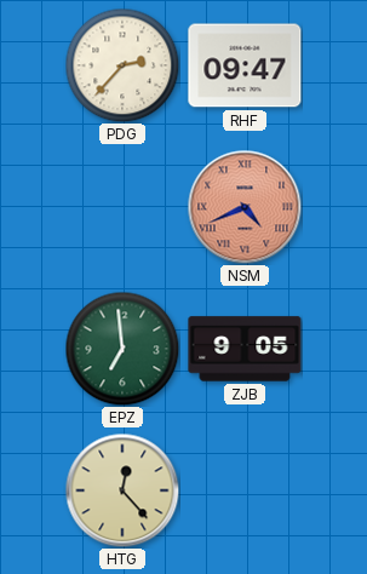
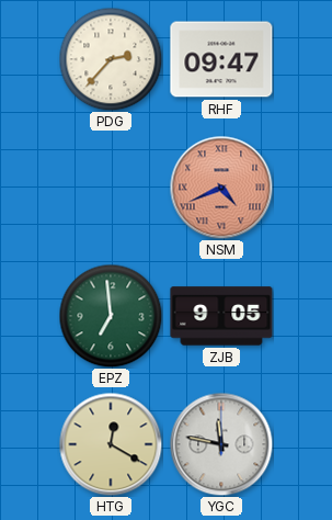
HTG: 12:23 -> 12:20 (111, 444)
YGC: none -> 11:47 (221, 444)
